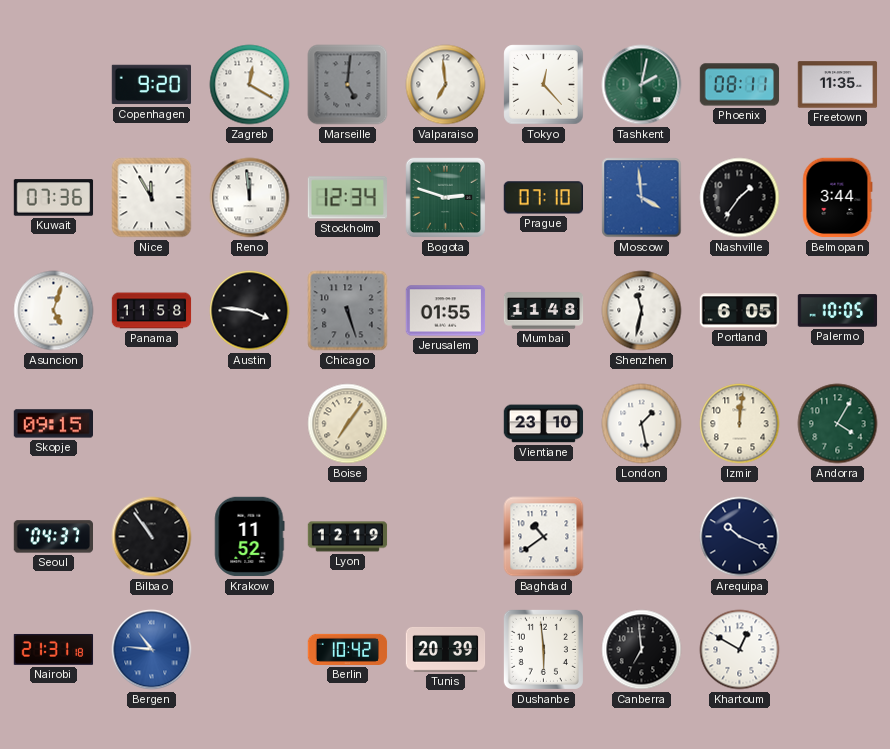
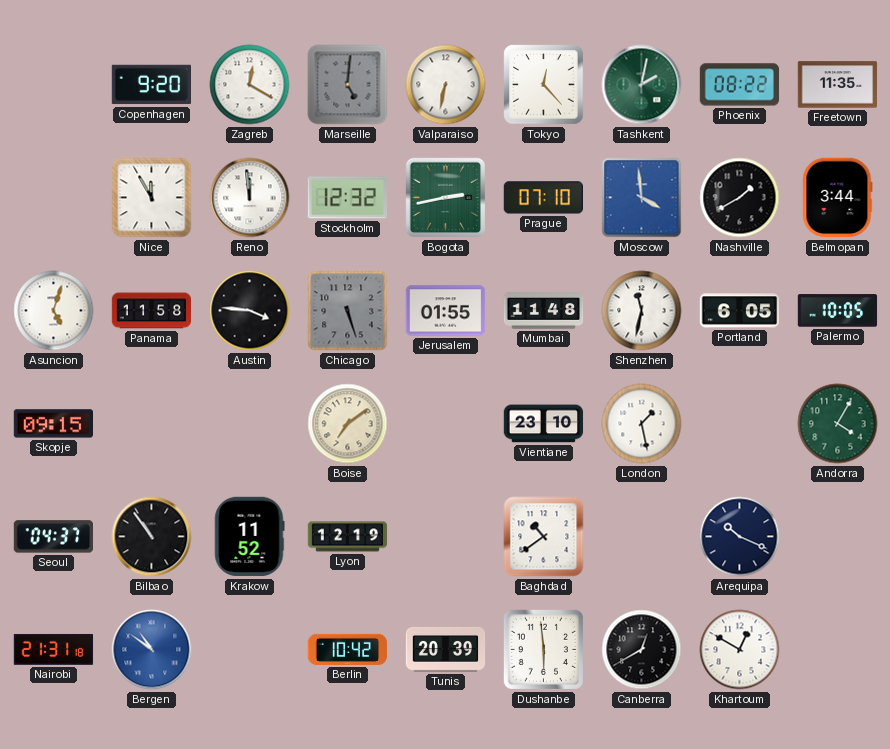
Valparaiso: 6:59 -> 6:32 (446, 85)
Phoenix: 08:11 -> 08:22 (740, 85)
Kuwait: 07:36 -> none (54, 198)
Stockholm: 12:34 -> 12:32 (347, 198)
Bogota: 2:48 -> 2:43 (446, 198)
Nashville: 1:36 -> 1:40 (740, 198)
Boise: 7:06 -> 7:09 (348, 424)
Izmir: 12:01 -> none (740, 424)
Bergen: 10:46 -> 10:51 (152, 650)
Canberra: 6:59 -> 12:40 (642, 650)
